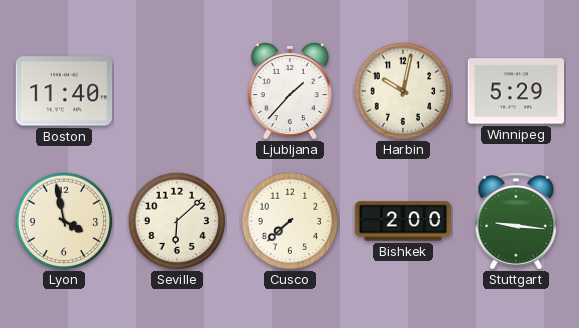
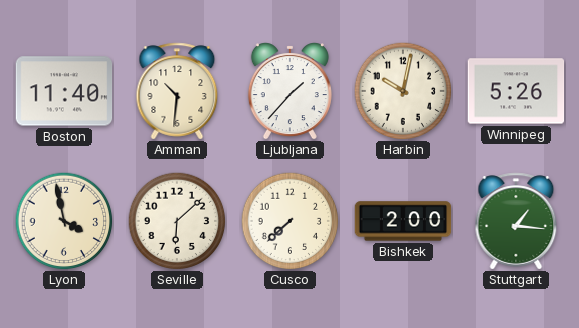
Amman: none -> 10:31 (177, 91)
Winnipeg: 5:29 -> 5:26 (516, 91)
Stuttgart: 9:16 -> 1:16 (516, 221)
